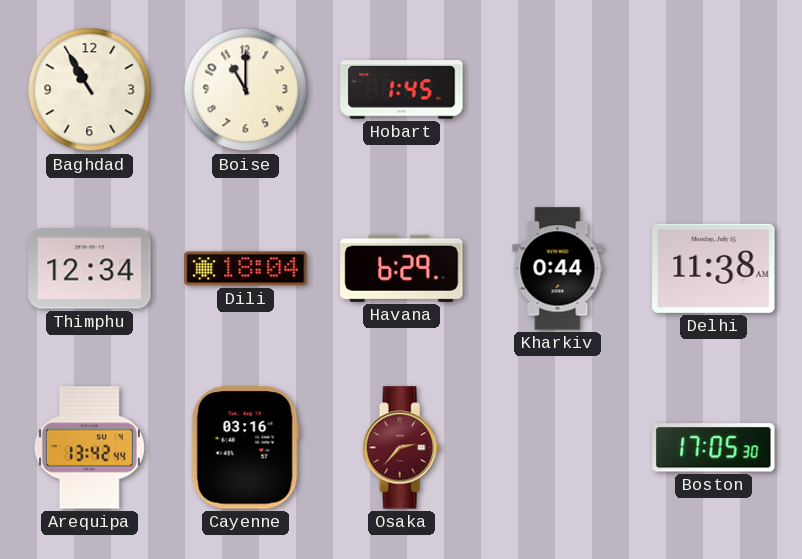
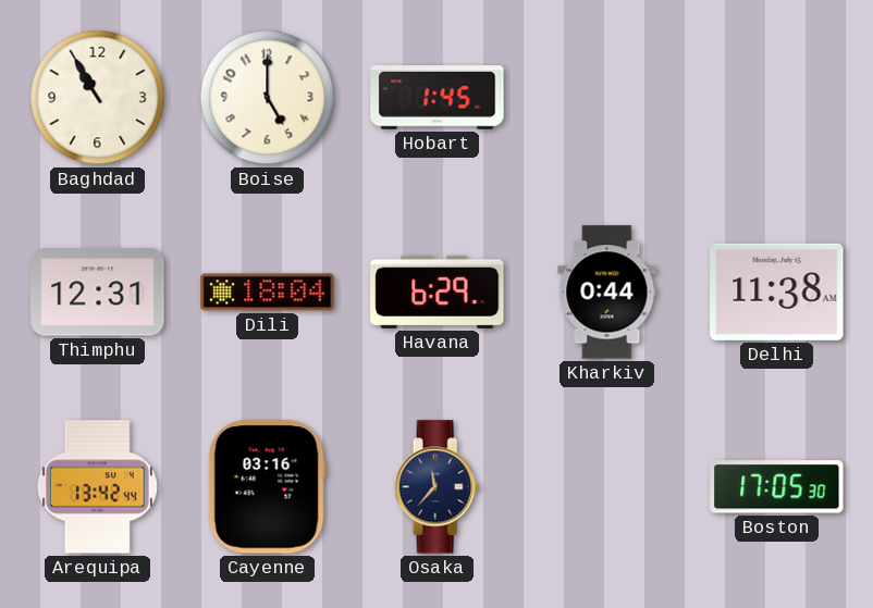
Boise: 11:00 -> 5:00 (268, 98)
Thimphu: 12:34 -> 12:31 (98, 293)
Osaka: 2:37 -> 11:37 (438, 487)
Osaka dial: burgundy -> navy (438, 487)
